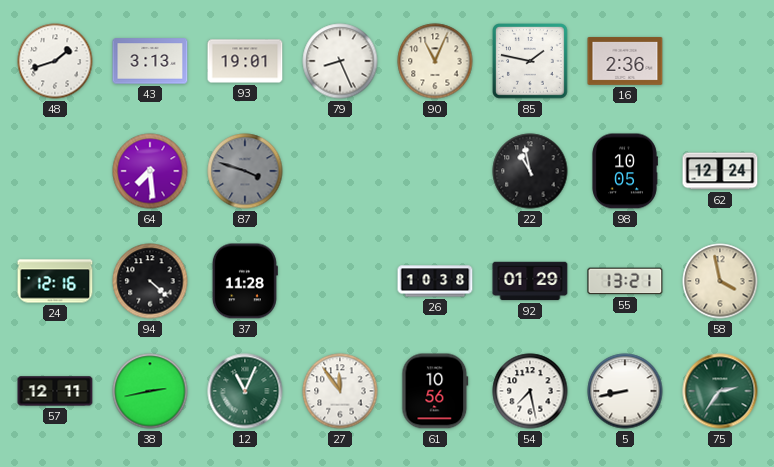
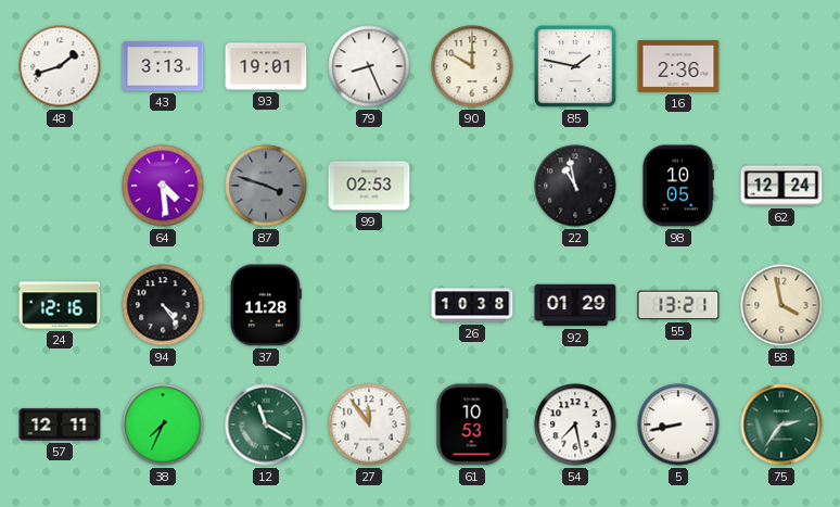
90: 11:04 -> 10:00 (472, 66)
64: 7:29 -> 4:29 (163, 186)
99: none -> 02:53 (369, 186)
94: 4:22 -> 4:24 (163, 305)
38: 2:43 -> 7:34 (163, 424)
12: 11:04 -> 11:20 (266, 424)
61: 10:56 -> 10:53 (472, 424)
